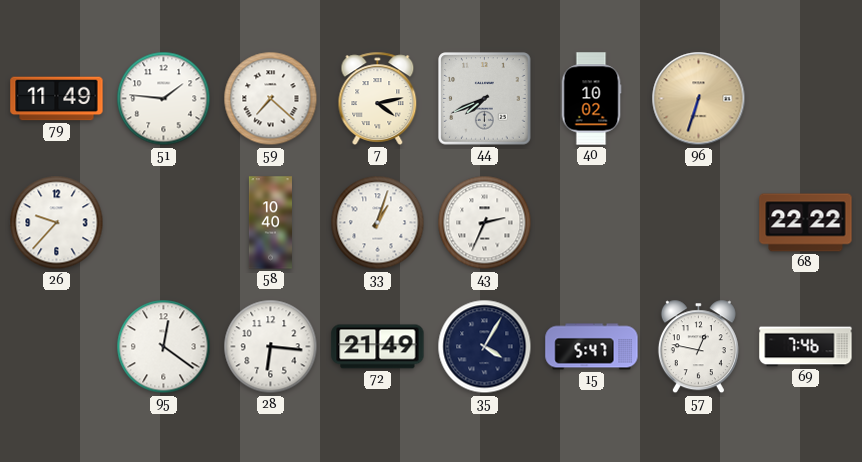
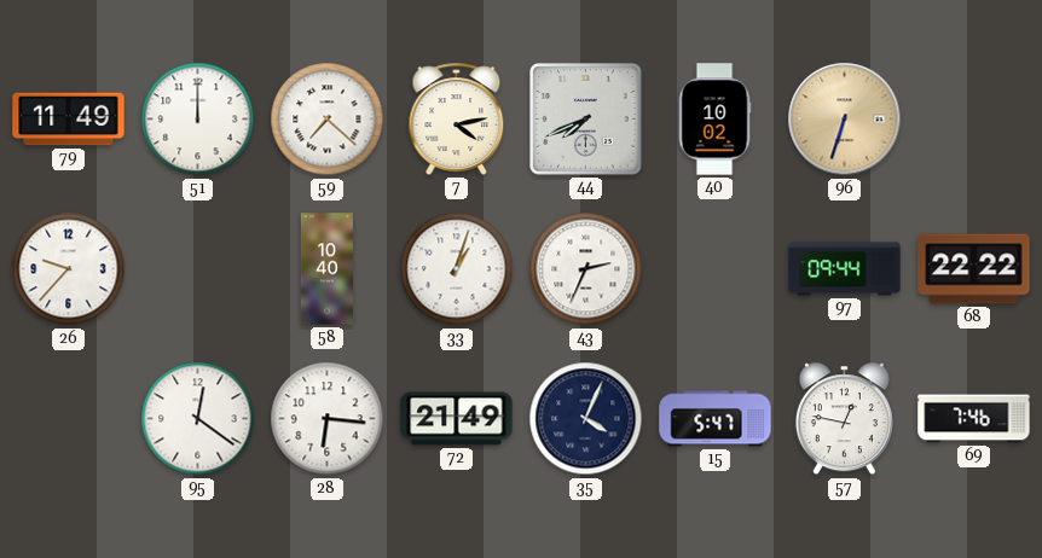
51: 1:46 -> 12:00 (198, 120)
97: none -> 09:44 (845, 269)
35: 4:05 -> 4:04 (586, 419)
